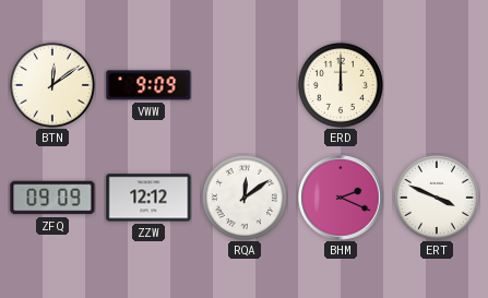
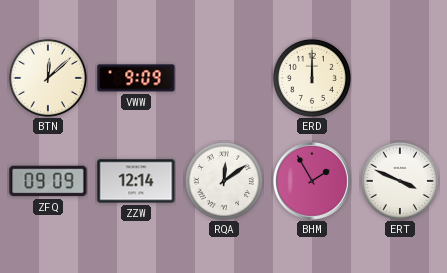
BTN: 12:09 -> 12:08 (48, 78)
ZZW: 12:12 -> 12:14 (136, 181)
BHM: 2:19 -> 1:55 (312, 181)
